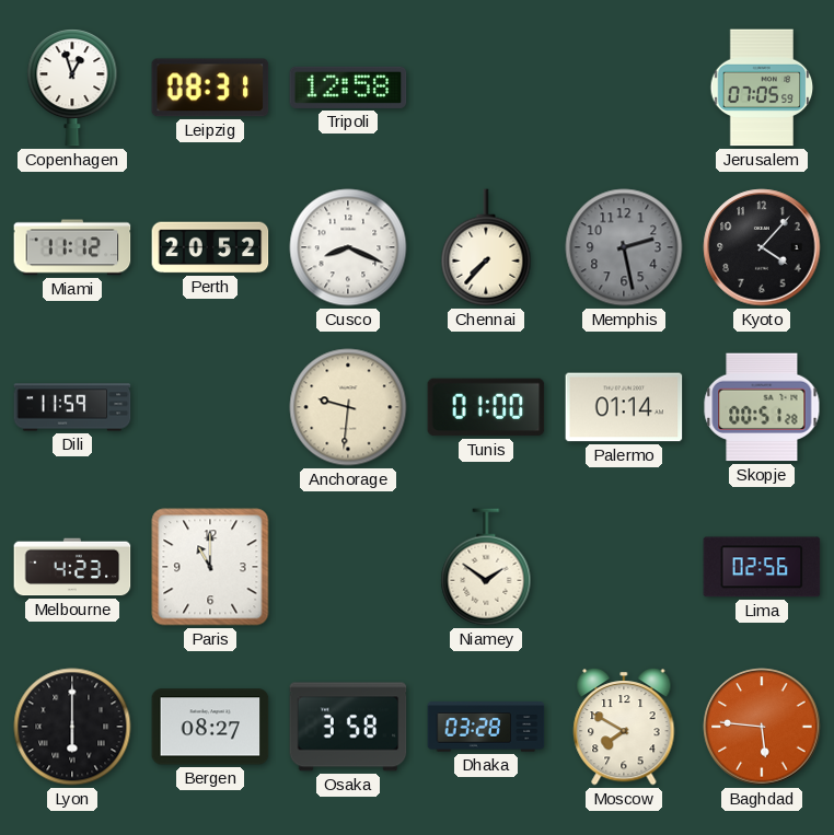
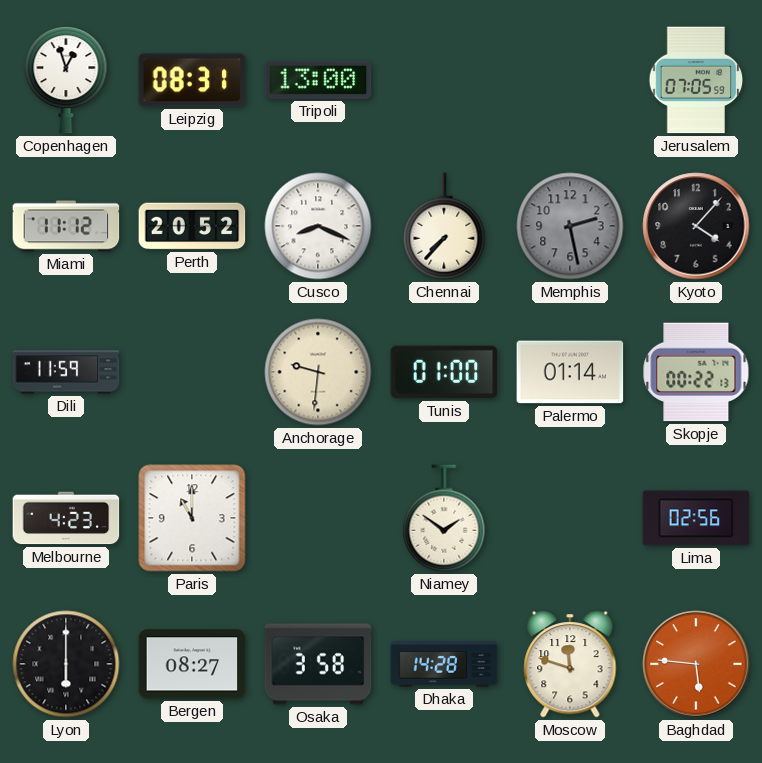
Tripoli: 12:58 -> 13:00 (318, 80)
Skopje: 00:51 -> 00:22 (696, 372)
Dhaka: 03:28 -> 14:28 (444, 664)
Moscow: 7:50 -> 11:48 (570, 664)
